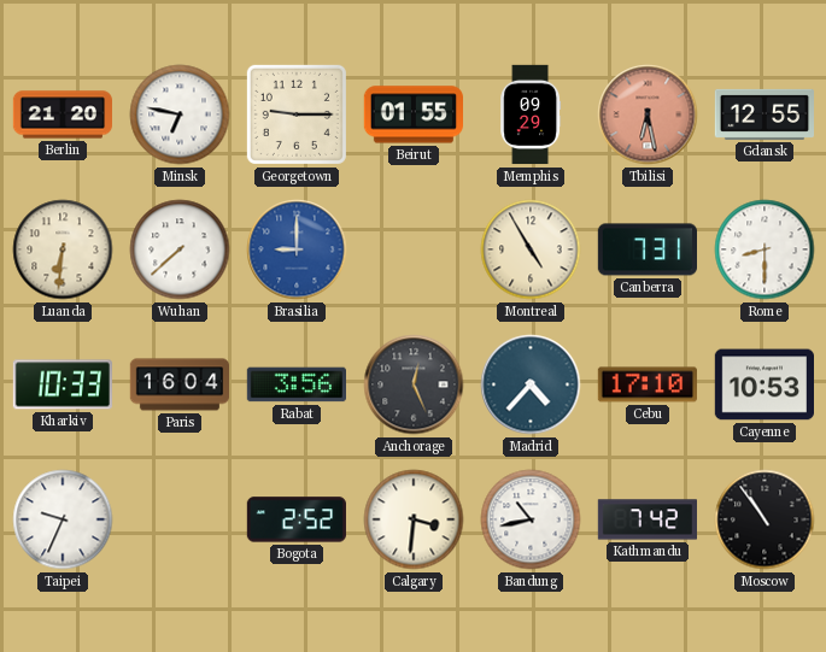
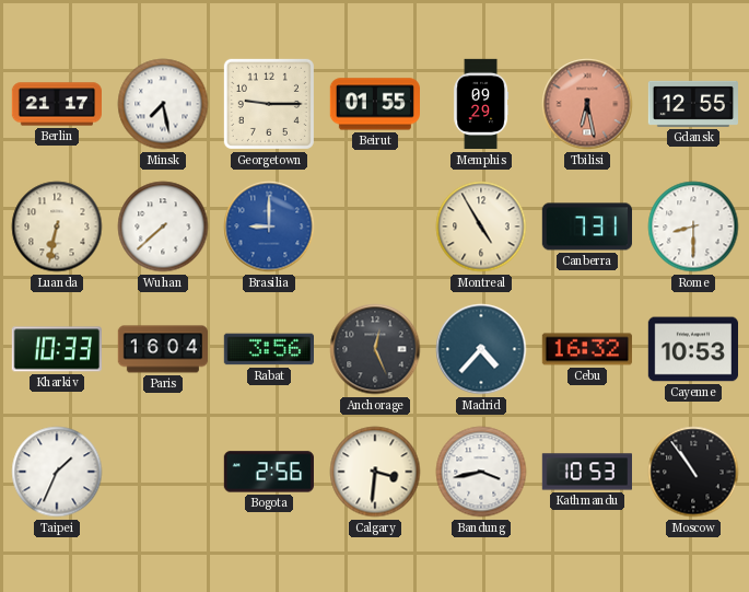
Berlin: 21:20 -> 21:17 (56, 104)
Minsk: 6:47 -> 7:28 (163, 104)
Luanda: 6:31 -> 6:32 (57, 227)
Cebu: 17:10 -> 16:32 (586, 349)
Taipei: 9:34 -> 1:34 (57, 472)
Bogota: 2:52 -> 2:56 (269, 472)
Bandung: 10:43 -> 3:43 (481, 472)
Kathmandu: 7:42 -> 10:53 (586, 472)
